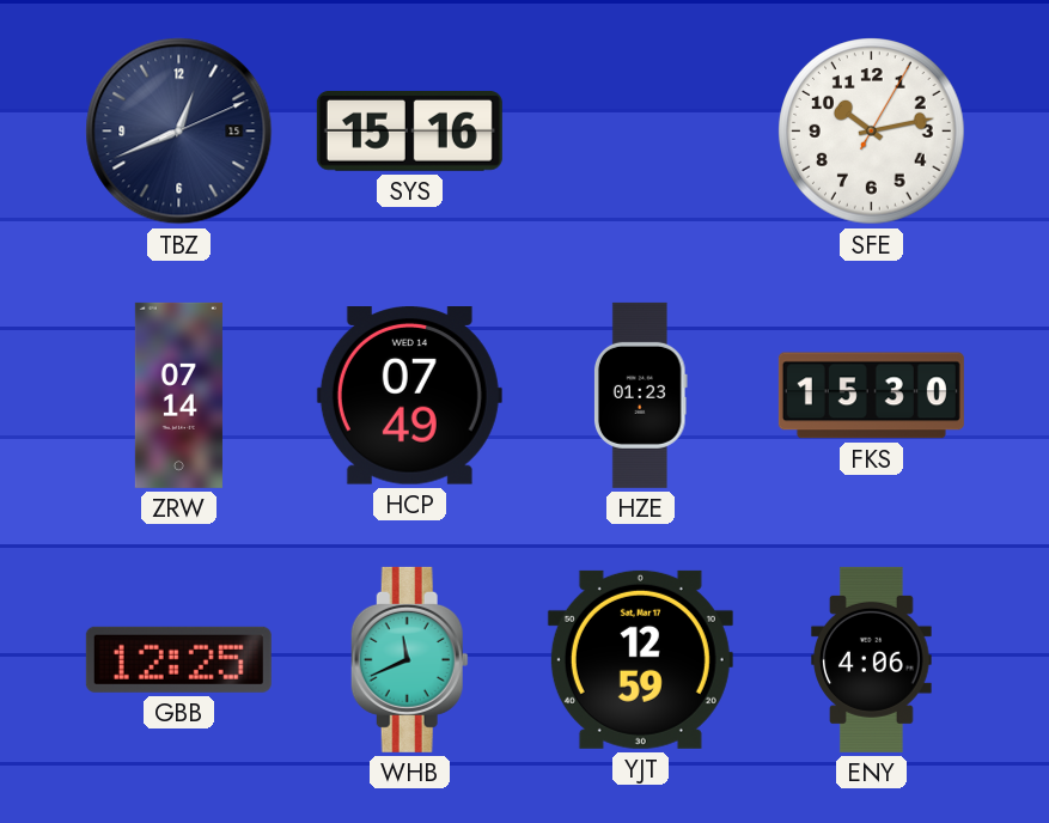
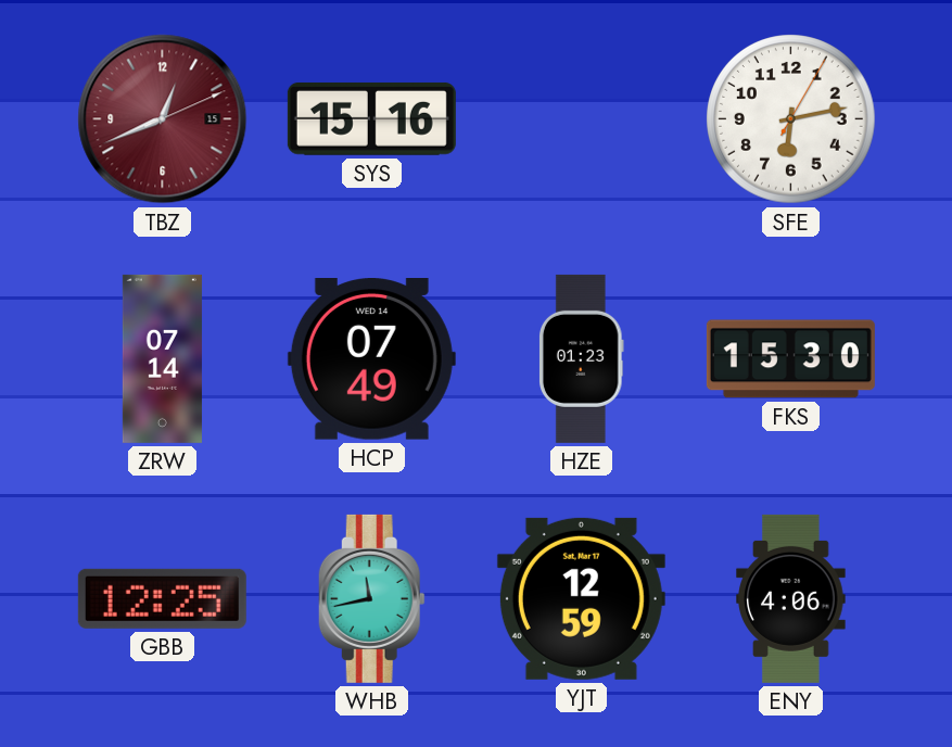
TBZ dial: navy -> burgundy (163, 119)
SFE: 10:13 -> 6:13 (791, 119)
WHB: 11:41 -> 11:43 (371, 598)
